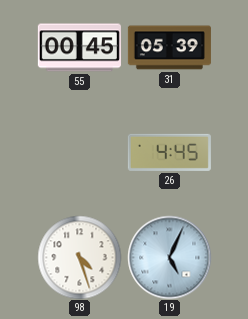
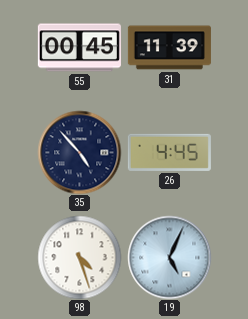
31: 05:39 -> 11:39 (169, 48)
35: none -> 4:53 (79, 152)
